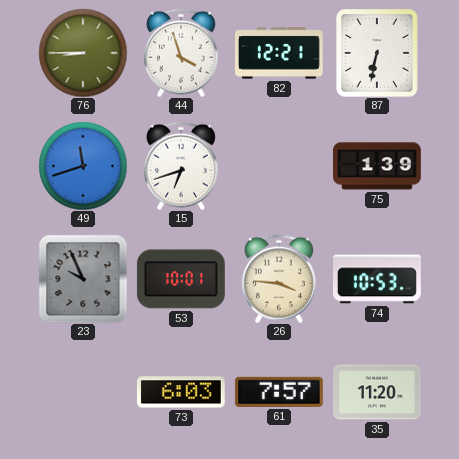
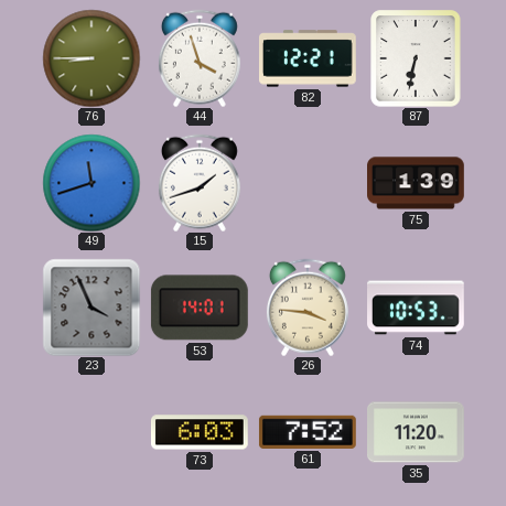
15: 6:42 -> 1:42 (200, 183)
23: 9:56 -> 3:56 (91, 308)
53: 10:01 -> 14:01 (200, 308)
61: 7:57 -> 7:52 (308, 432)
